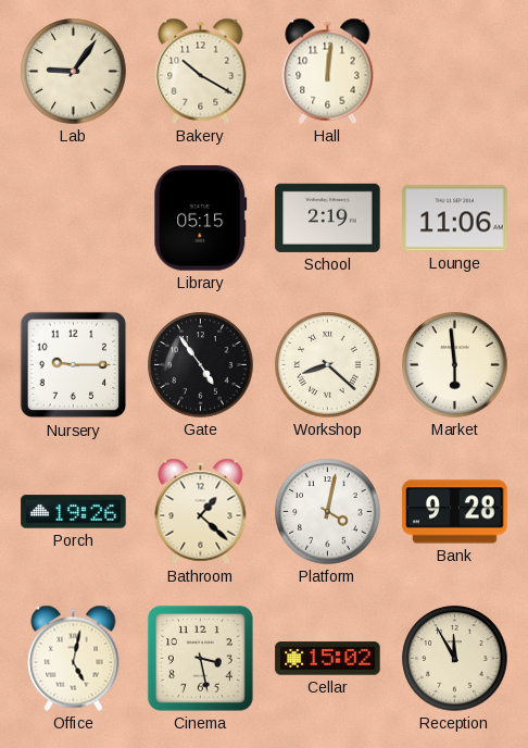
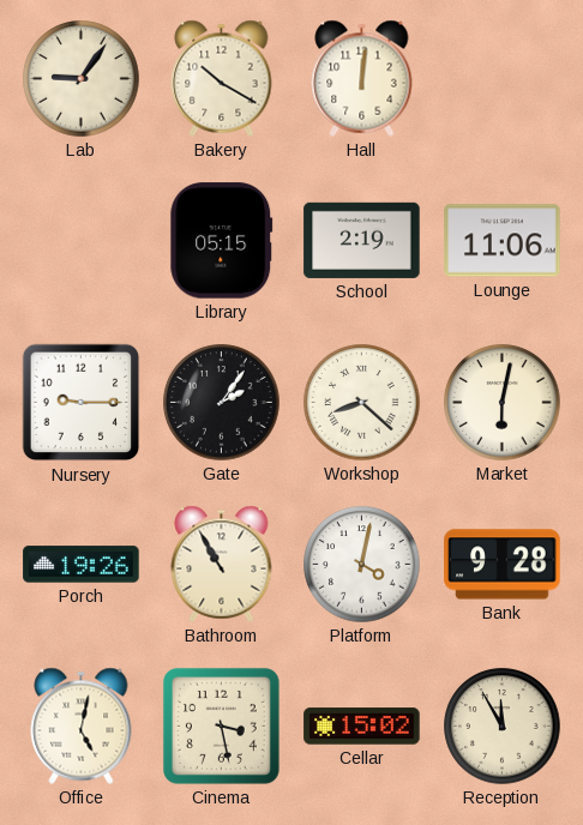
Gate: 4:54 -> 2:06 (222, 403)
Market: 5:59 -> 6:02 (503, 403)
Bathroom: 1:22 -> 10:55 (222, 564)
